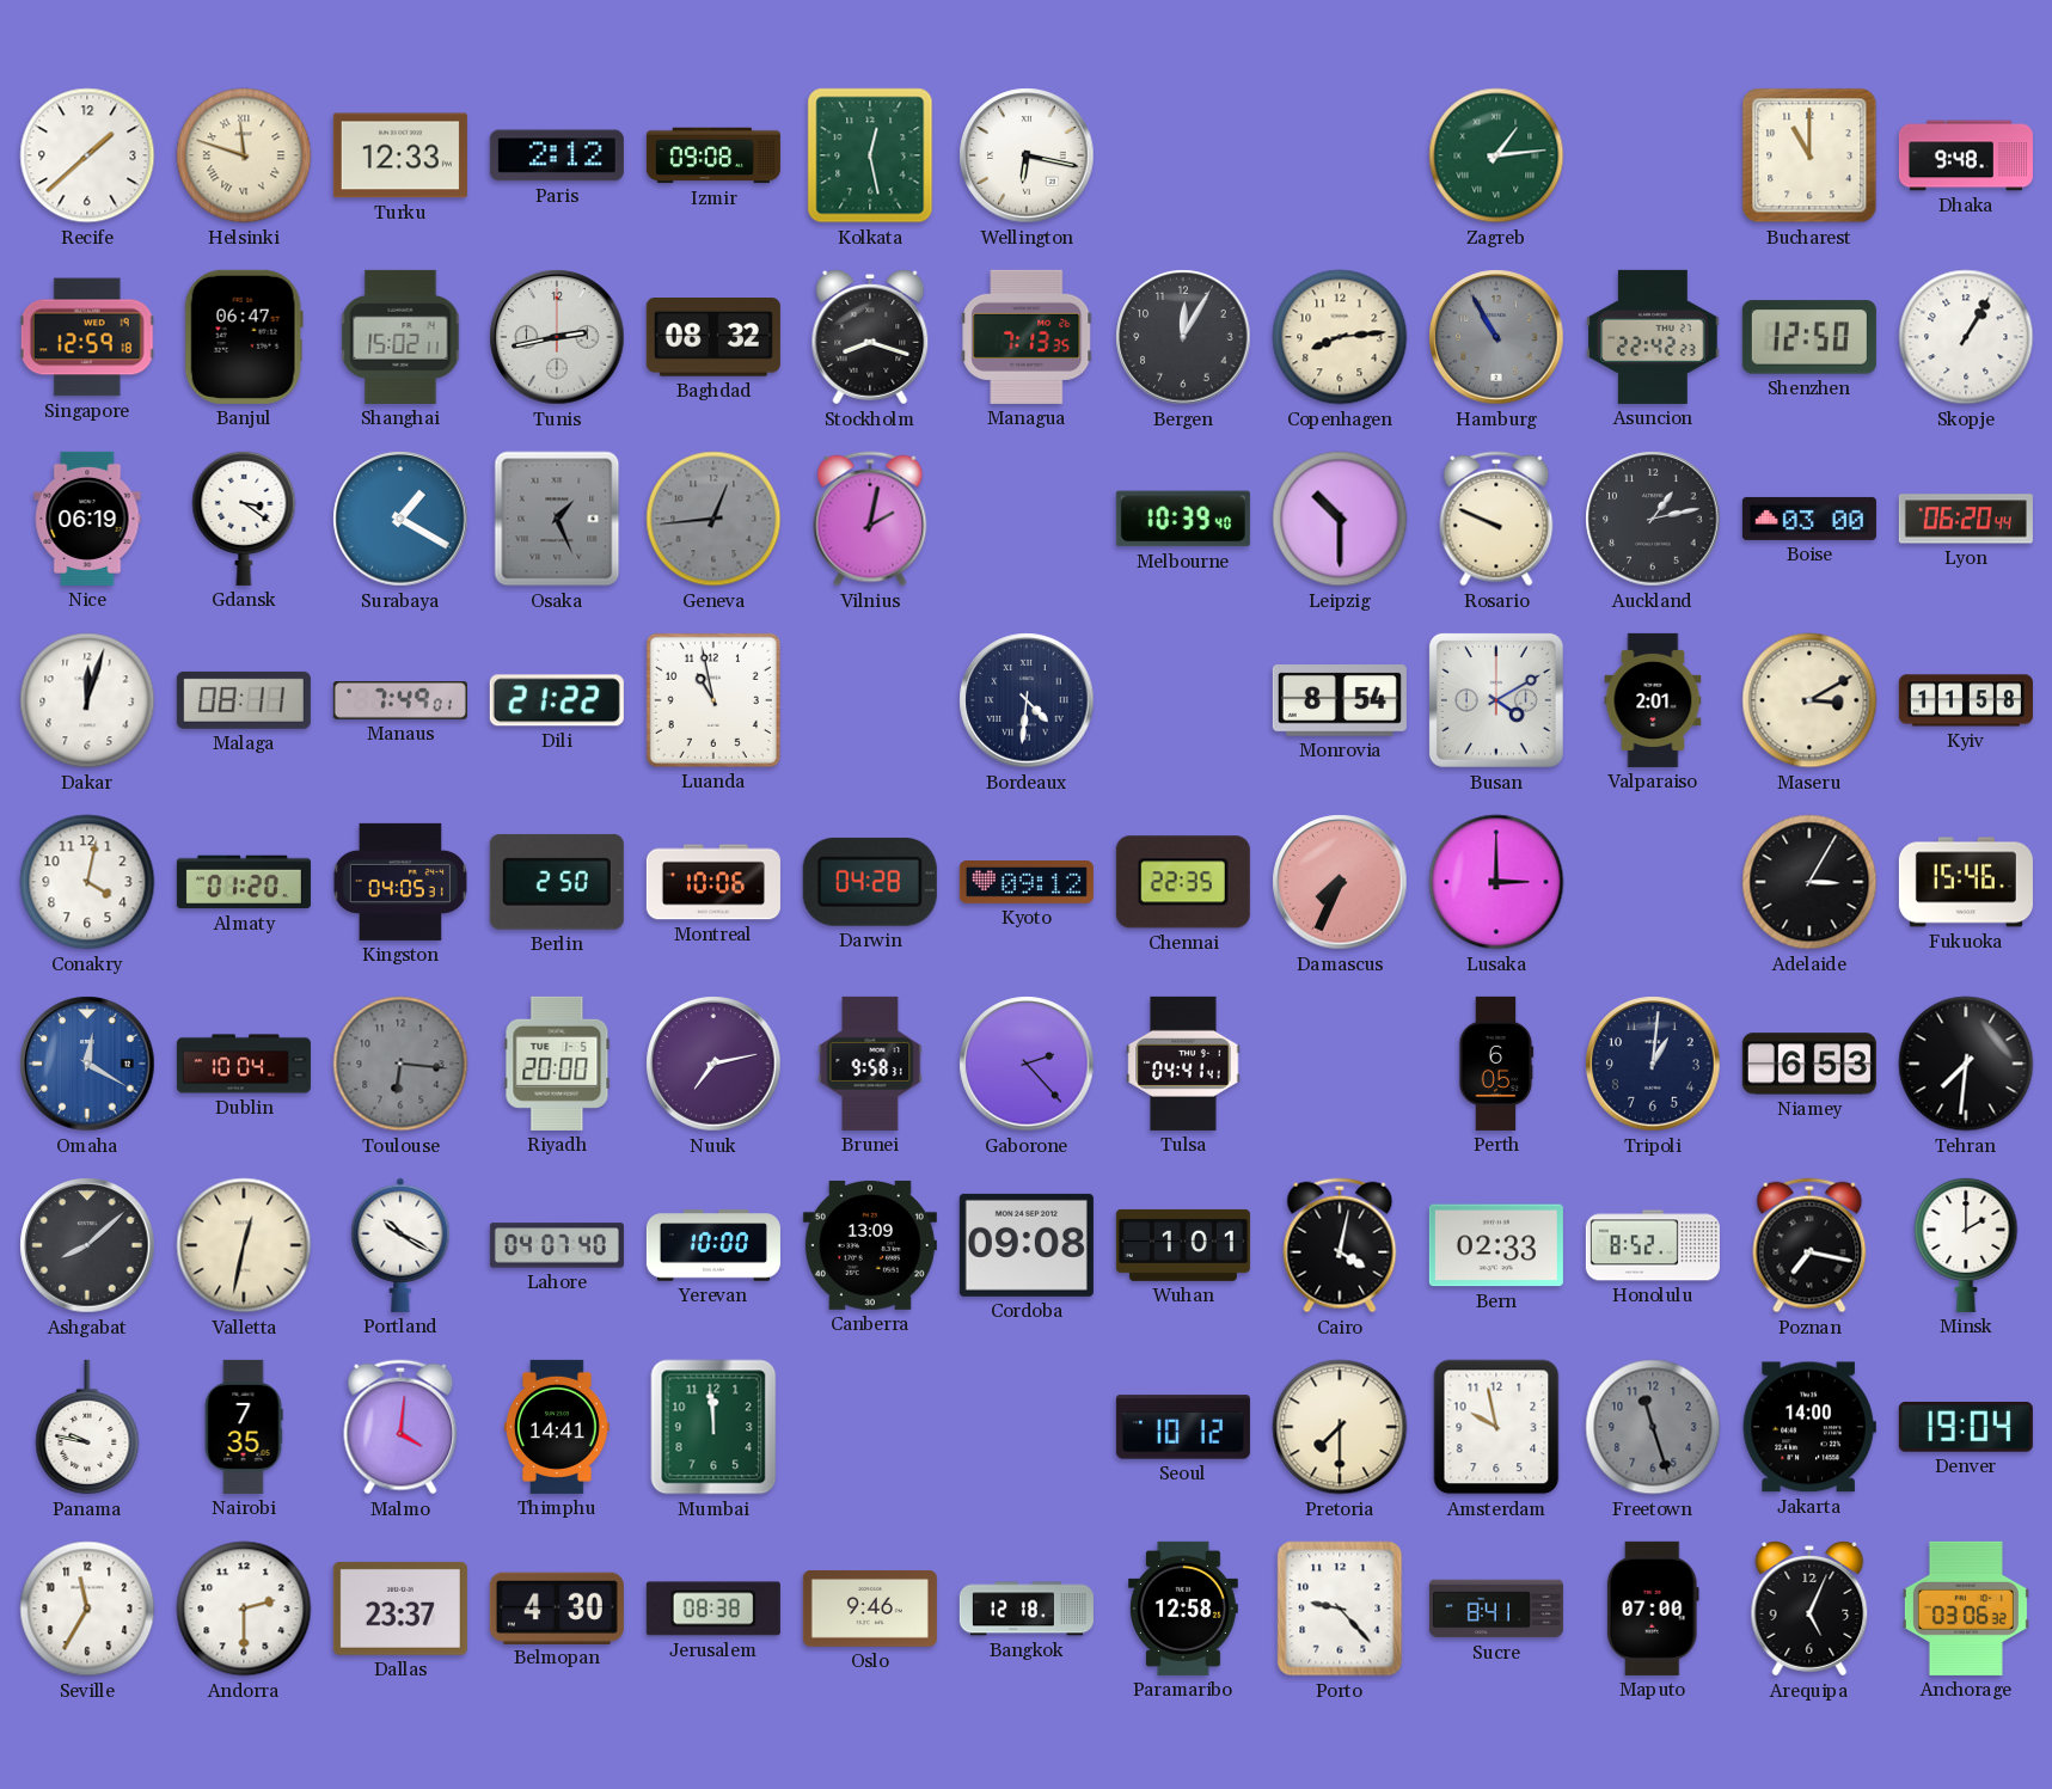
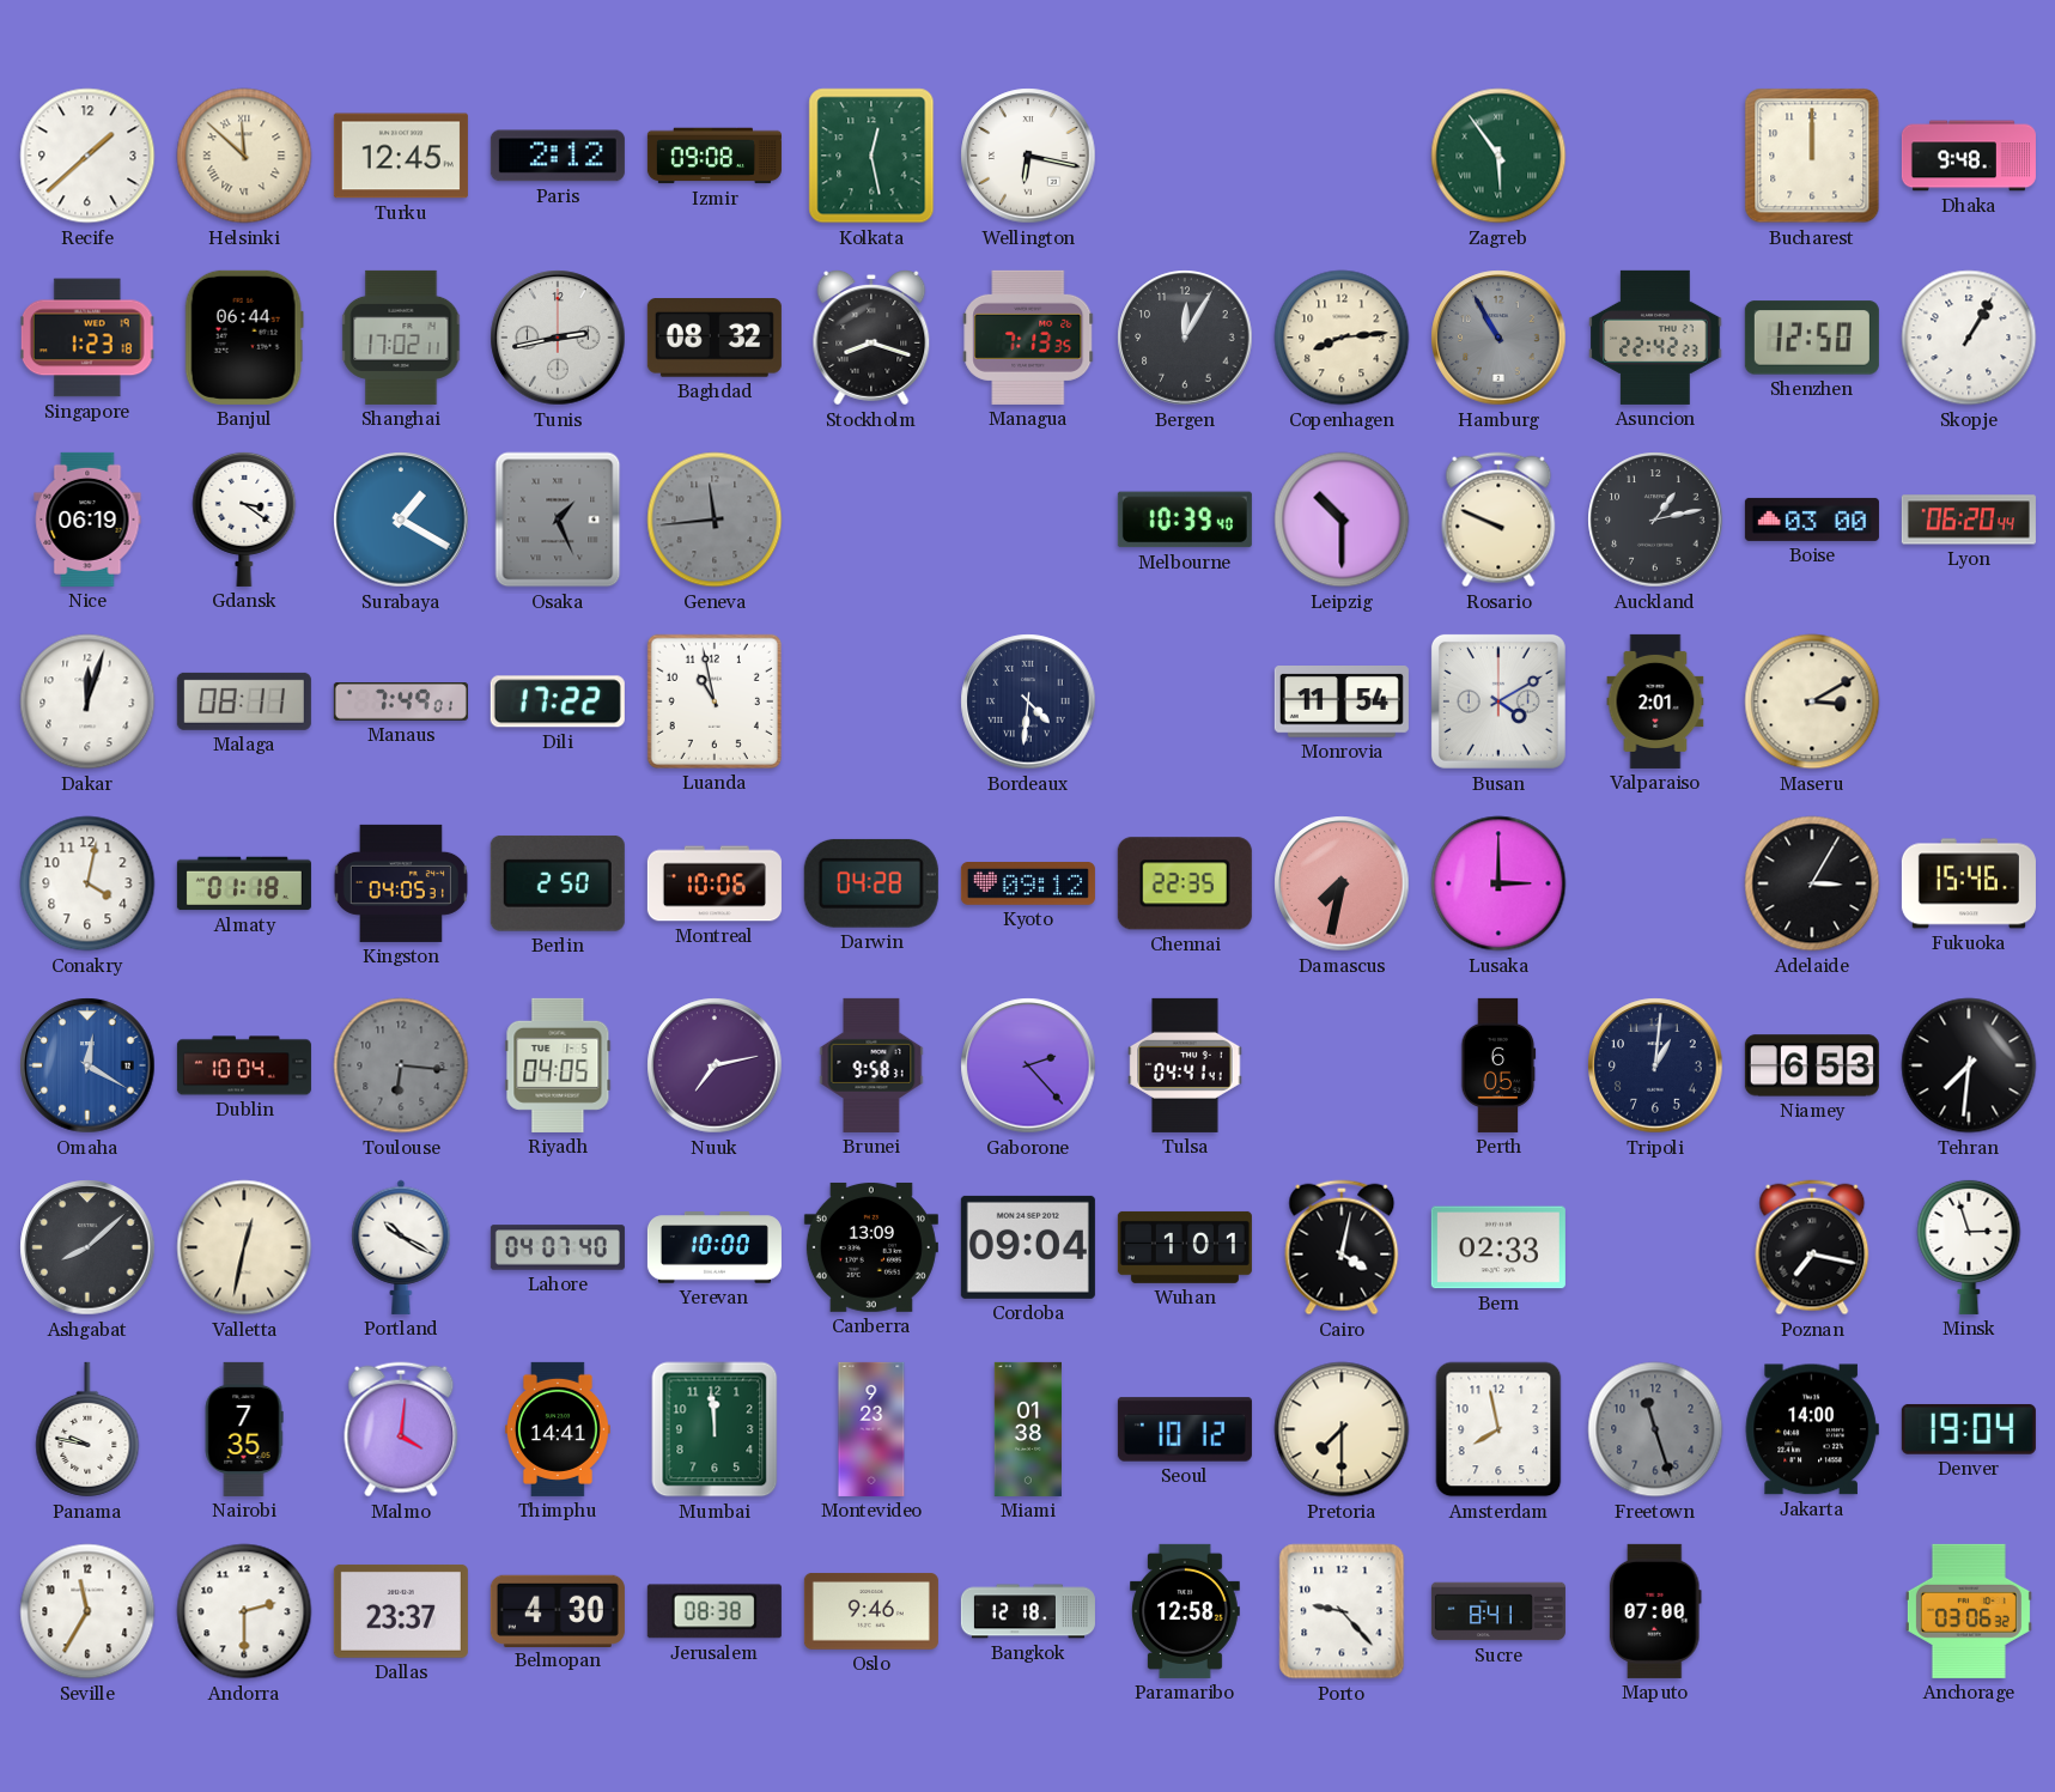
Helsinki: 11:48 -> 11:52 (244, 156)
Turku: 12:33 -> 12:45 (401, 156)
Zagreb: 1:14 -> 5:54 (1498, 156)
Bucharest: 11:00 -> 12:00 (1812, 156)
Singapore: 12:59 -> 1:23 (87, 338)
Banjul: 06:47 -> 06:44 (244, 338)
Shanghai: 15:02 -> 17:02 (401, 338)
Geneva: 12:44 -> 11:44 (715, 520)
Vilnius: 2:02 -> none (870, 519)
Dili: 21:22 -> 17:22 (558, 701)
Monrovia: 8:54 -> 11:54 (1342, 701)
Kyiv: 11:58 -> none (1966, 700)
Almaty: 01:20 -> 01:18 (244, 883)
Damascus: 7:34 -> 7:32 (1342, 883)
Riyadh: 20:00 -> 04:05 (558, 1065)
Cordoba: 09:08 -> 09:04 (1028, 1247)
Honolulu: 8:52 -> none (1653, 1245)
Minsk: 2:00 -> 2:57 (1969, 1246)
Montevideo: none -> 9:23 (871, 1429)
Miami: none -> 01:38 (1028, 1429)
Amsterdam: 9:58 -> 7:58 (1498, 1429)
Arequipa: 5:04 -> none (1809, 1610)
